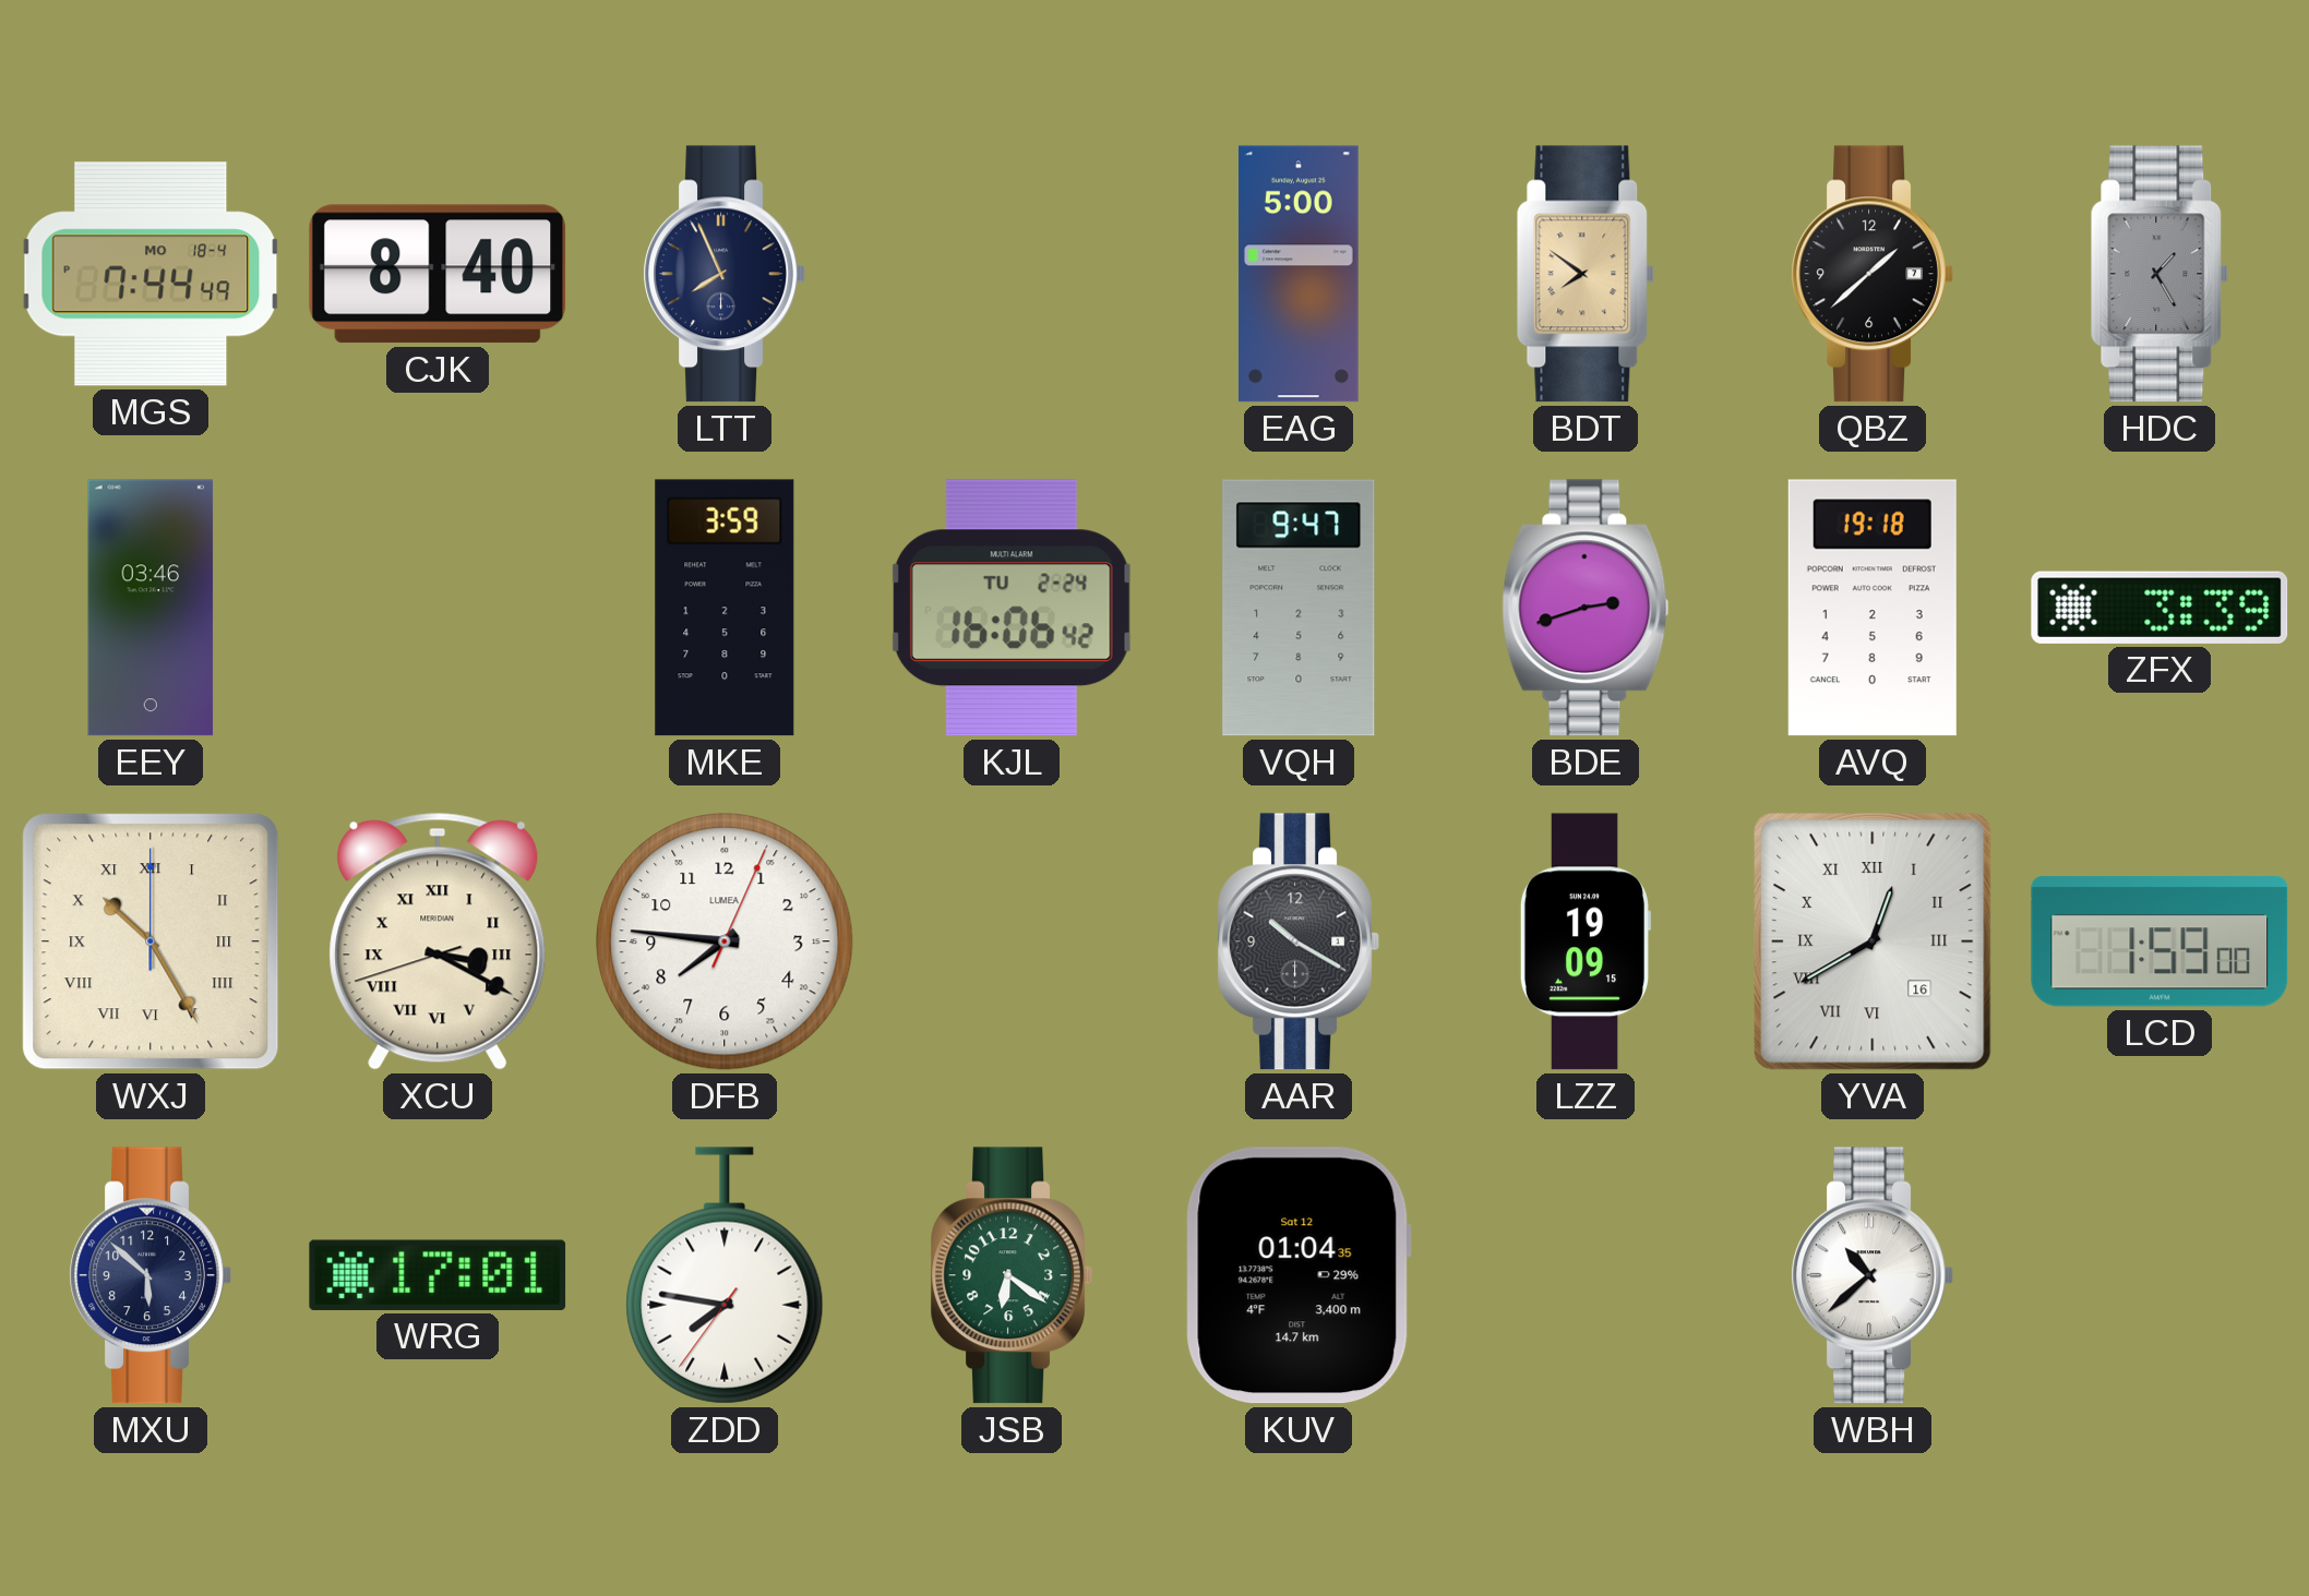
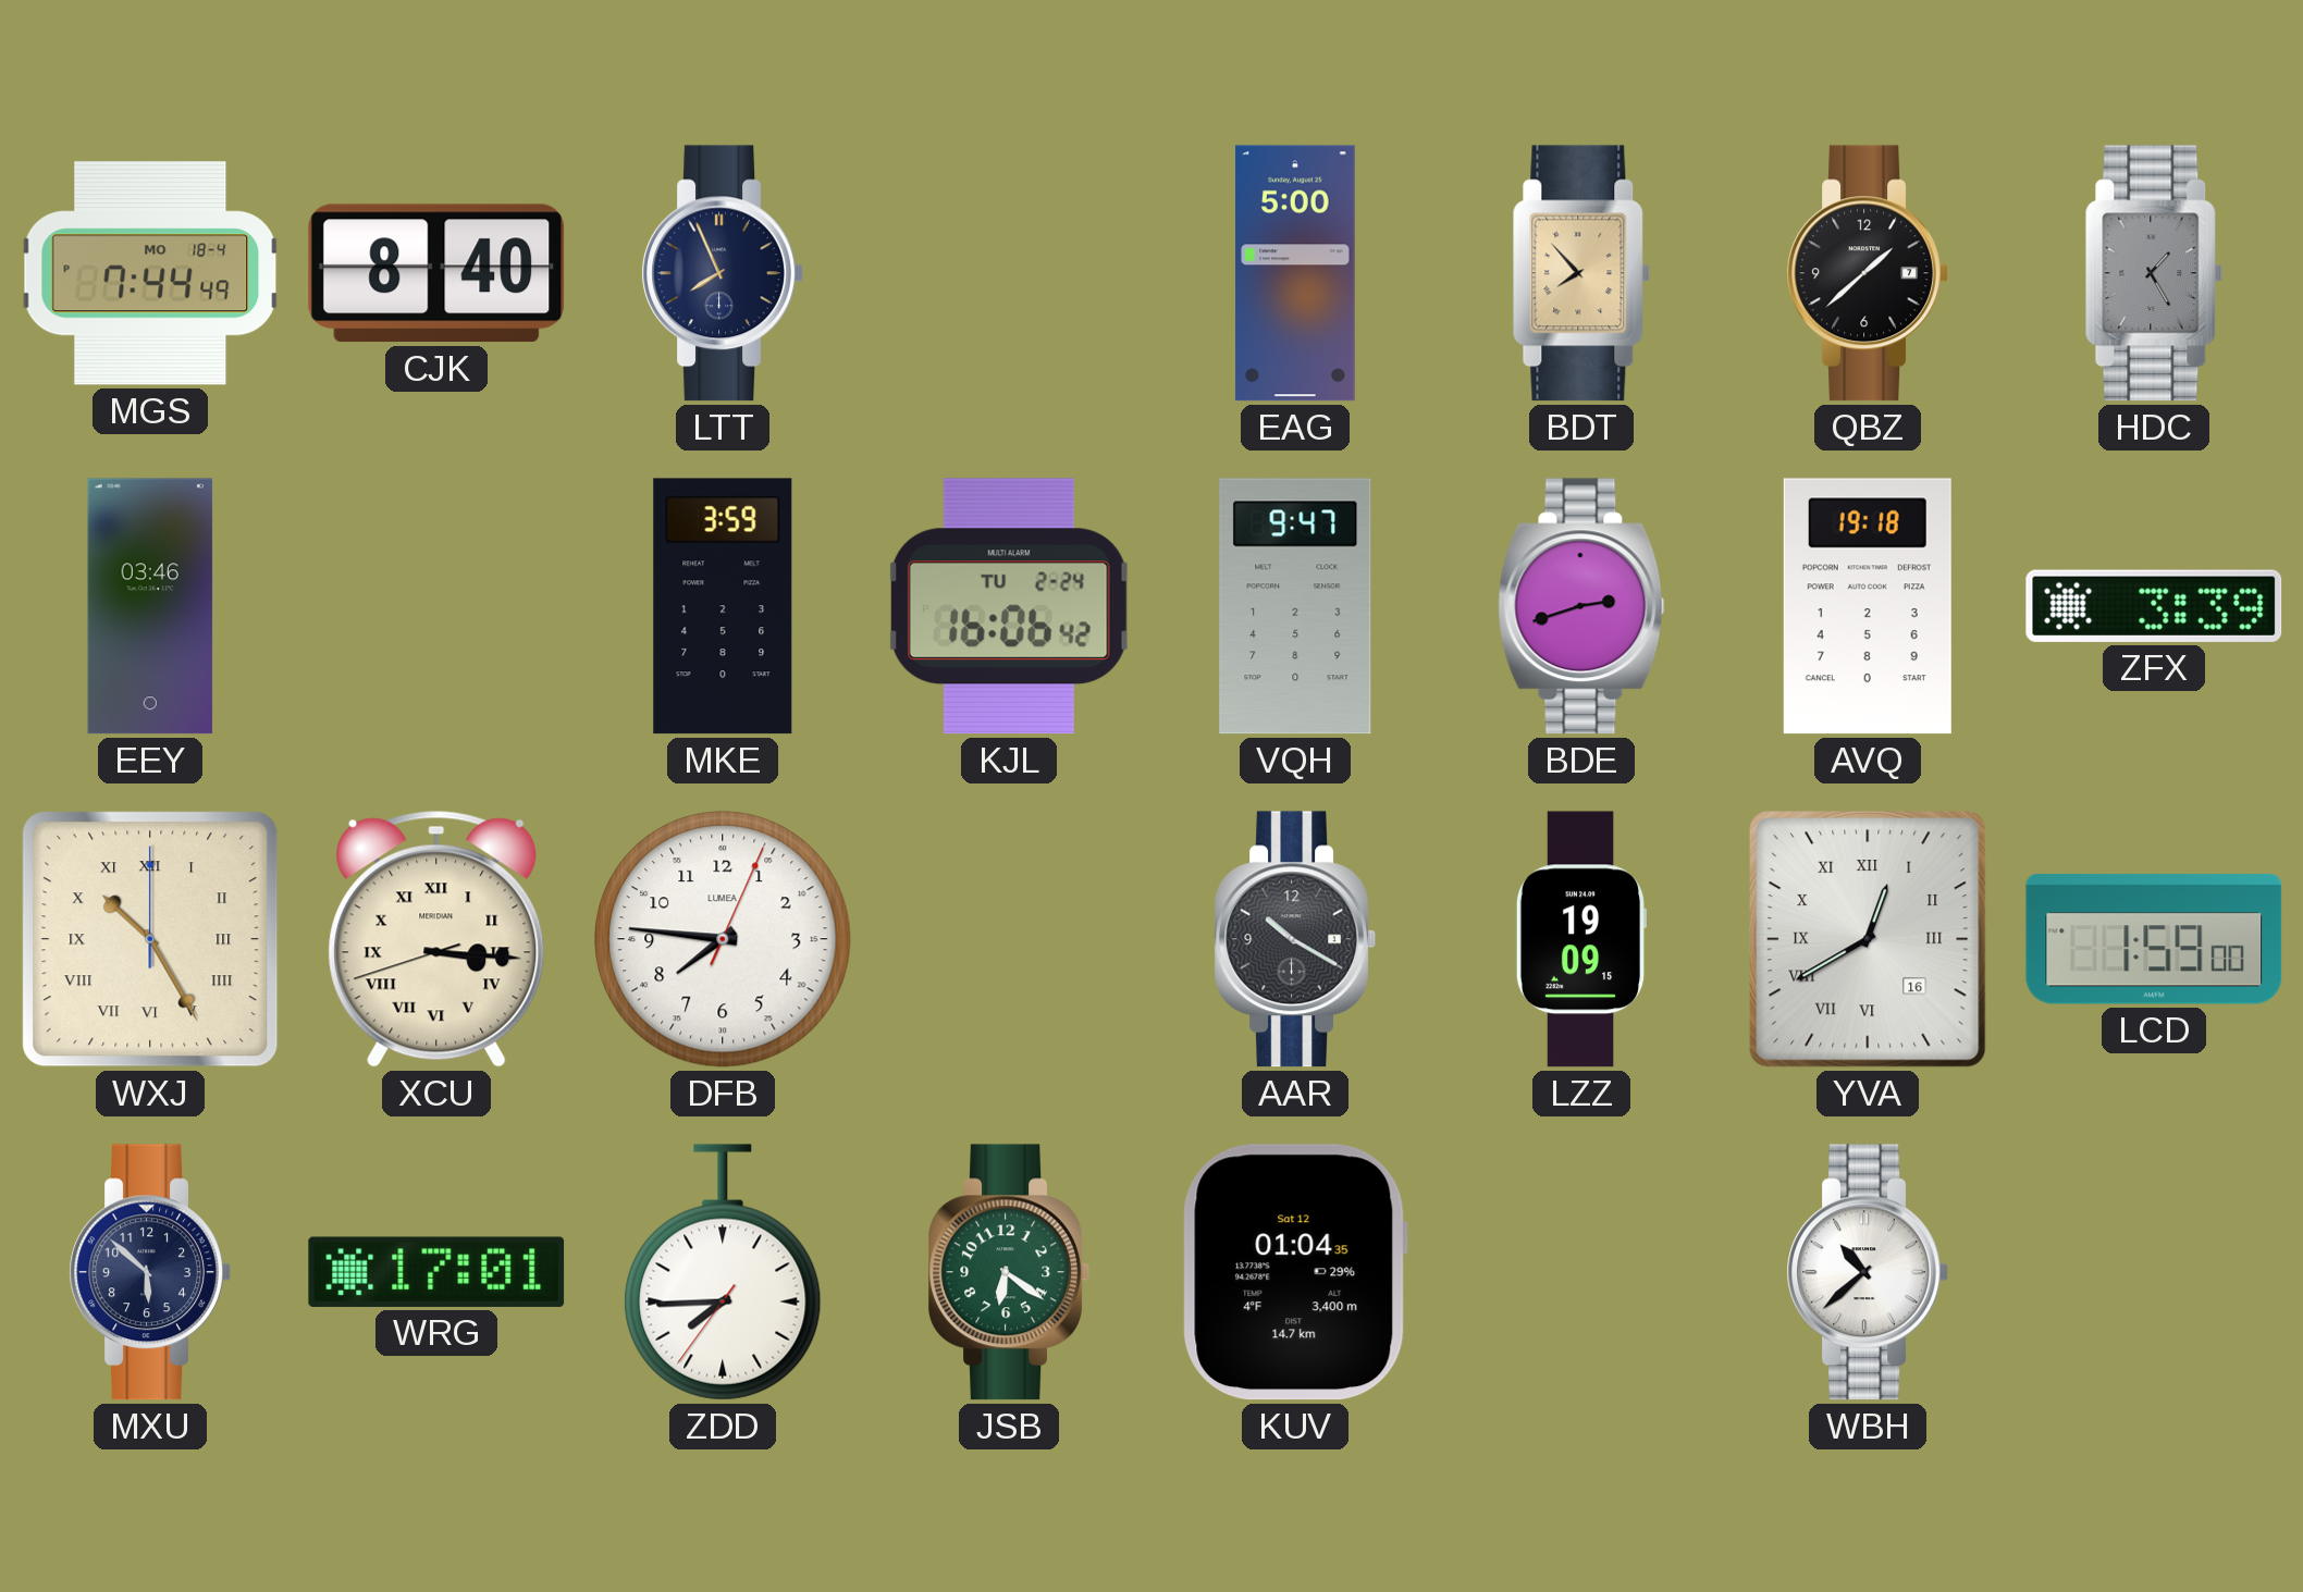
BDT: 7:51 -> 7:53 (1581, 273)
XCU: 3:19 -> 3:15 (436, 939)
ZDD: 7:46 -> 7:44 (723, 1272)
